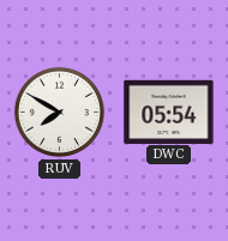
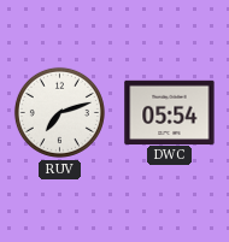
RUV: 7:50 -> 7:12 (59, 112)
